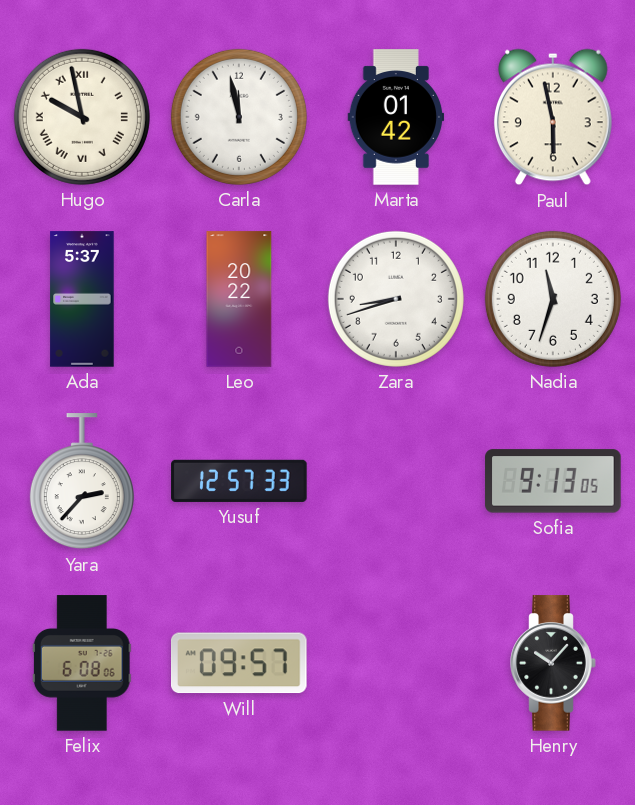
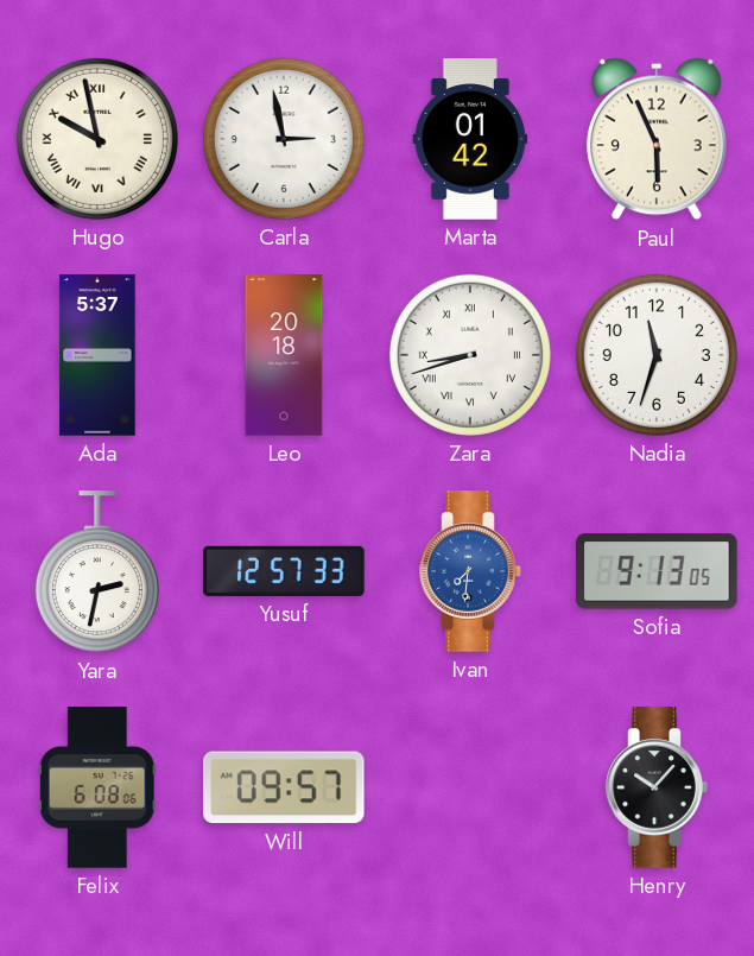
Carla: 11:58 -> 2:58 (284, 139)
Paul: 5:58 -> 5:56 (657, 139)
Leo: 20:22 -> 20:18 (284, 355)
Zara numerals: Arabic -> Roman (470, 355)
Yara: 2:37 -> 2:32 (97, 572)
Ivan: none -> 7:31 (470, 571)
